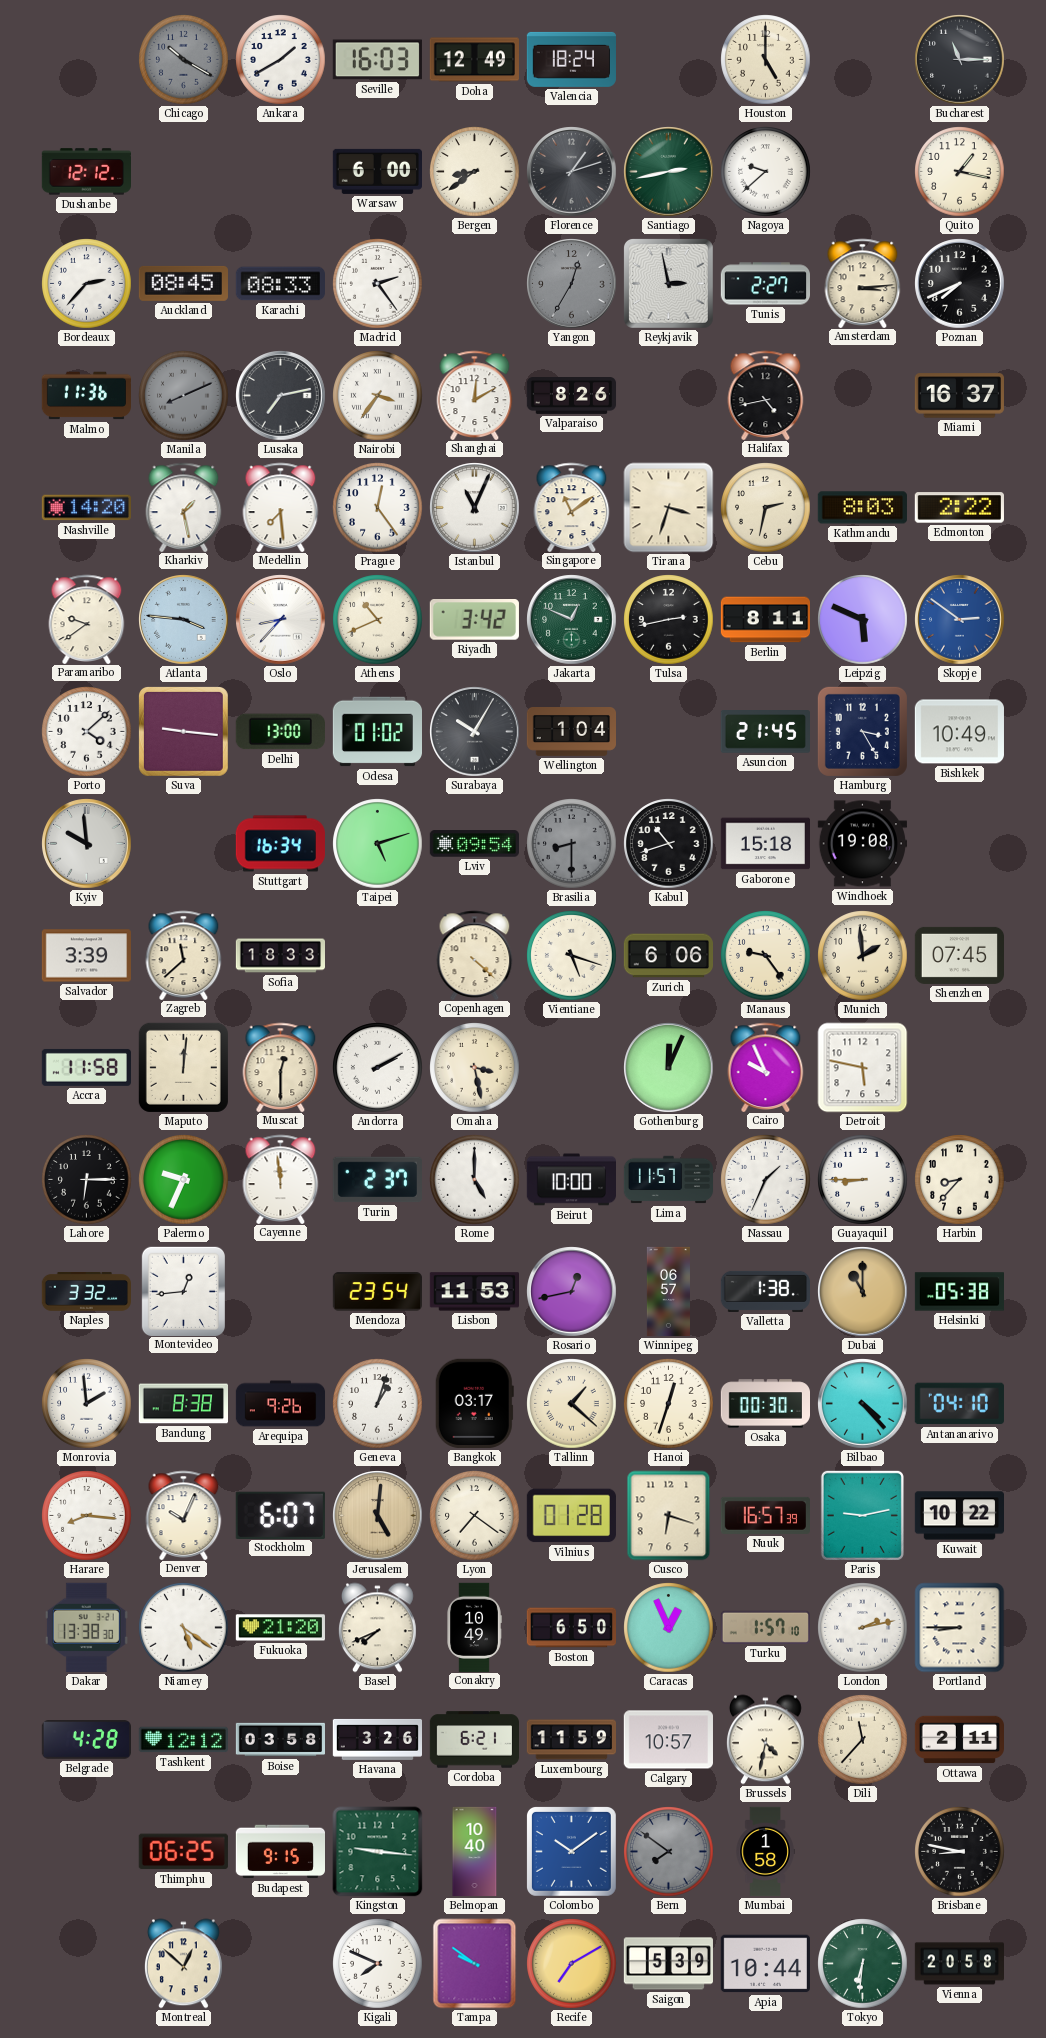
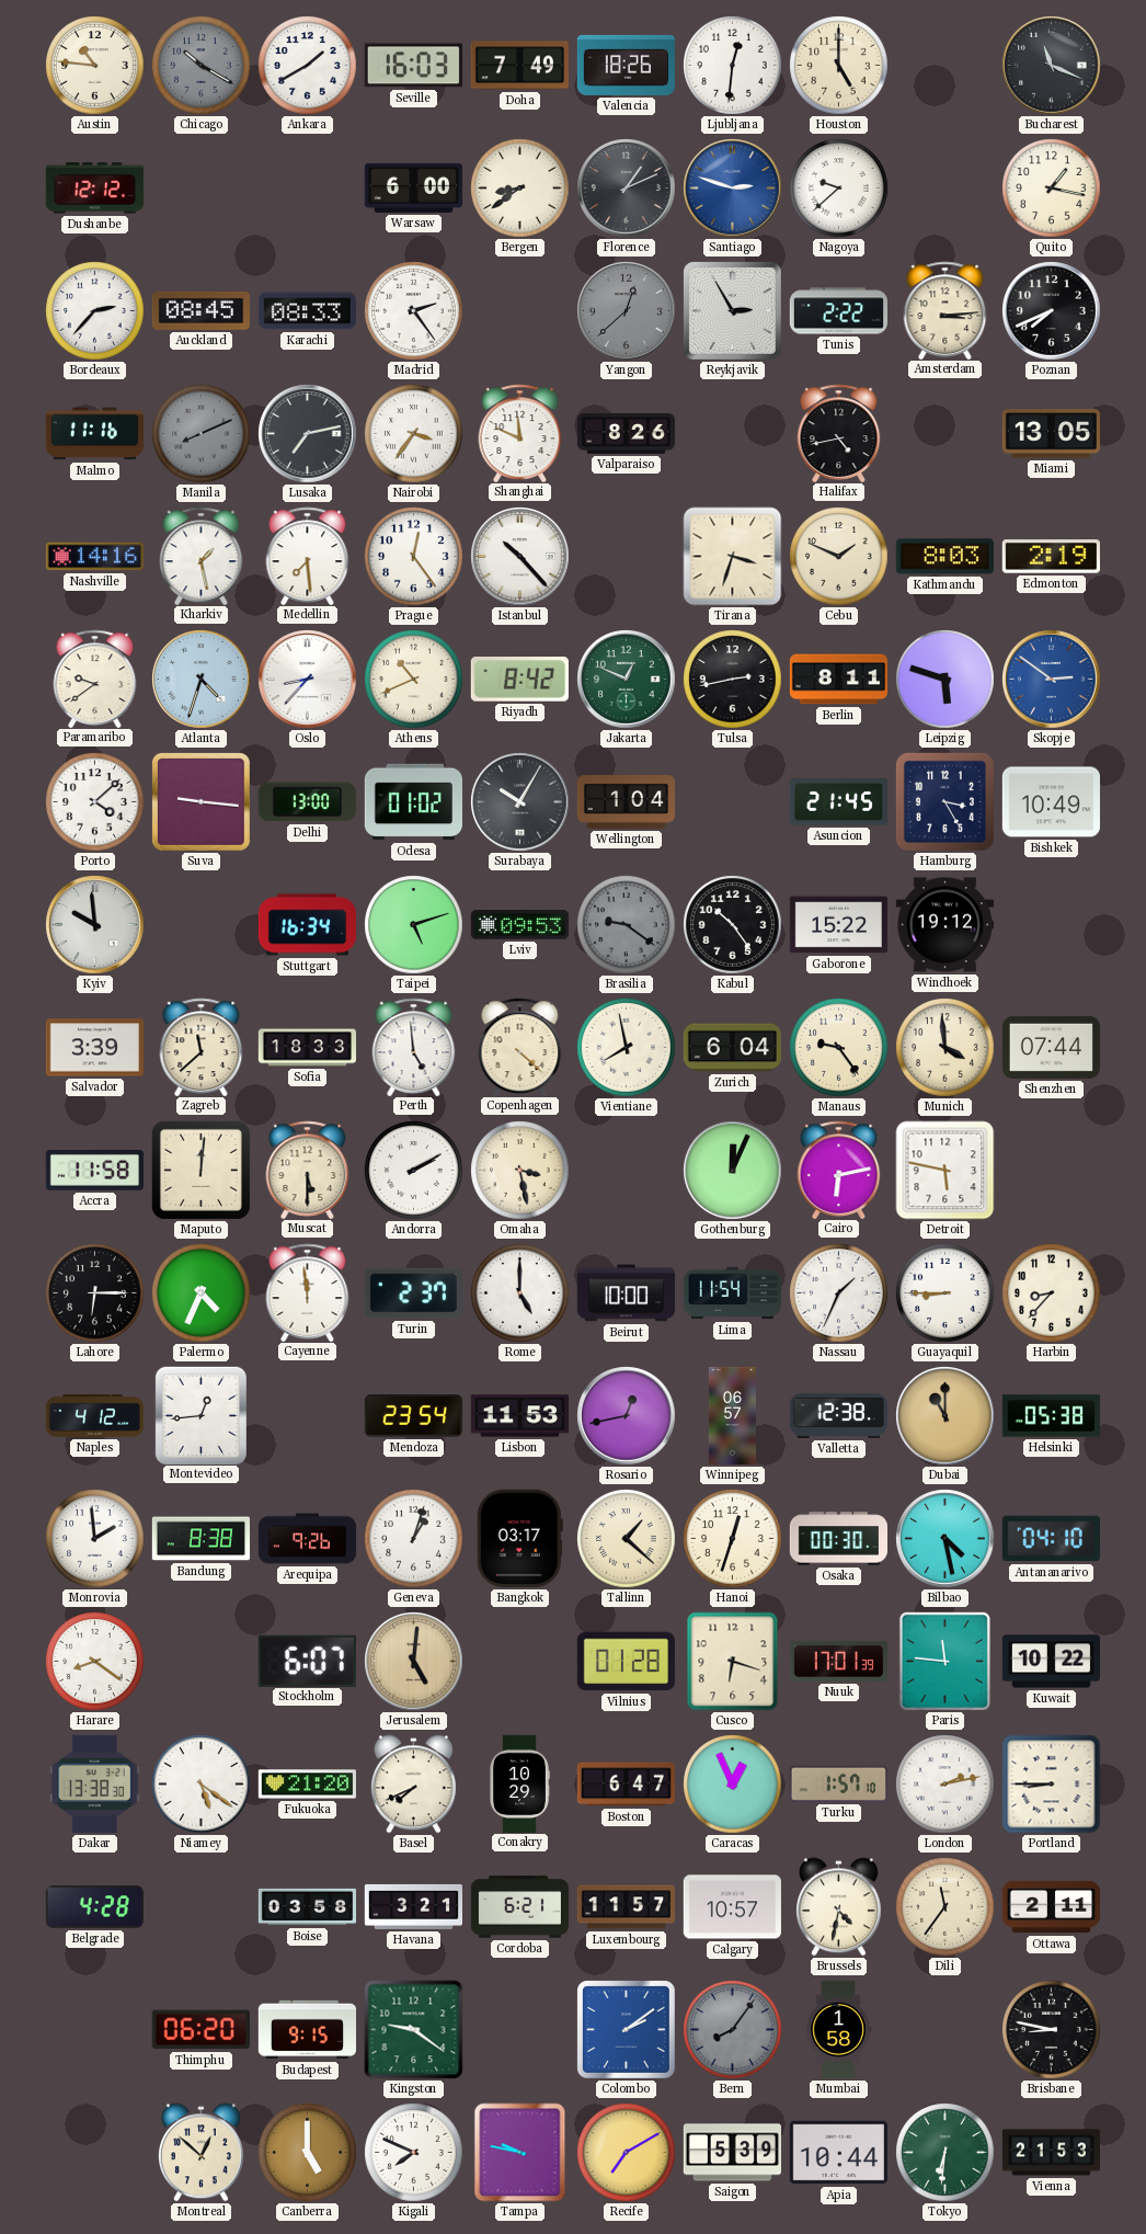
Austin: none -> 10:46 (95, 66)
Doha: 12:49 -> 7:49 (519, 66)
Valencia: 18:24 -> 18:26 (626, 65)
Ljubljana: none -> 12:31 (733, 66)
Bucharest: 11:15 -> 11:19 (1052, 66)
Florence: 1:12 -> 1:11 (627, 189)
Santiago: 2:43 -> 2:48 (733, 189)
Santiago dial: green -> blue (733, 189)
Yangon: 12:35 -> 12:38 (627, 311)
Reykjavik: 2:58 -> 2:55 (732, 310)
Tunis: 2:27 -> 2:22 (838, 311)
Malmo: 11:36 -> 11:16 (94, 434)
Shanghai: 12:10 -> 11:49 (520, 433)
Miami: 16:37 -> 13:05 (1051, 434)
Nashville: 14:20 -> 14:16 (94, 557)
Istanbul: 11:04 -> 10:23 (520, 557)
Singapore: 11:09 -> none (572, 507)
Cebu: 2:32 -> 1:49 (839, 557)
Edmonton: 2:22 -> 2:19 (1051, 557)
Atlanta: 3:46 -> 4:33 (202, 680)
Riyadh: 3:42 -> 8:42 (519, 680)
Leipzig: 5:49 -> 5:48 (946, 680)
Lviv: 09:54 -> 09:53 (519, 925)
Brasilia: 8:30 -> 9:21 (627, 925)
Kabul: 10:42 -> 10:24 (733, 925)
Gaborone: 15:18 -> 15:22 (838, 925)
Windhoek: 19:08 -> 19:12 (944, 925)
Perth: none -> 4:59 (414, 1047)
Vientiane: 5:18 -> 7:58 (627, 1048)
Zurich: 6:06 -> 6:04 (732, 1048)
Munich: 1:59 -> 3:59 (946, 1048)
Shenzhen: 07:45 -> 07:44 (1051, 1047)
Muscat: 12:30 -> 5:30 (308, 1170)
Cairo: 9:56 -> 6:13 (839, 1170)
Palermo: 9:34 -> 4:34 (202, 1293)
Lima: 11:57 -> 11:54 (733, 1293)
Naples: 3:32 -> 4:12 (94, 1416)
Valletta: 1:38 -> 12:38 (838, 1415)
Bilbao: 4:23 -> 4:28 (946, 1539)
Harare: 8:16 -> 8:21 (95, 1662)
Denver: 10:04 -> none (184, 1515)
Lyon: 7:21 -> none (475, 1516)
Nuuk: 16:57 -> 17:01 (838, 1661)
Paris: 9:13 -> 11:46 (944, 1661)
Conakry: 10:49 -> 10:29 (519, 1783)
Boston: 6:50 -> 6:47 (626, 1785)
Tashkent: 12:12 -> none (183, 1740)
Havana: 3:26 -> 3:21 (413, 1906)
Luxembourg: 11:59 -> 11:57 (626, 1907)
Dili: 11:37 -> 11:36 (946, 1907)
Thimphu: 06:25 -> 06:20 (200, 2030)
Kingston: 9:16 -> 9:21 (414, 2030)
Belmopan: 10:40 -> none (475, 1852)
Colombo: 10:09 -> 2:09 (626, 2029)
Bern: 7:51 -> 8:06 (733, 2030)
Canberra: none -> 5:00 (308, 2153)
Tampa: 9:51 -> 9:47 (520, 2153)
Vienna: 20:58 -> 21:53 (1051, 2153)
